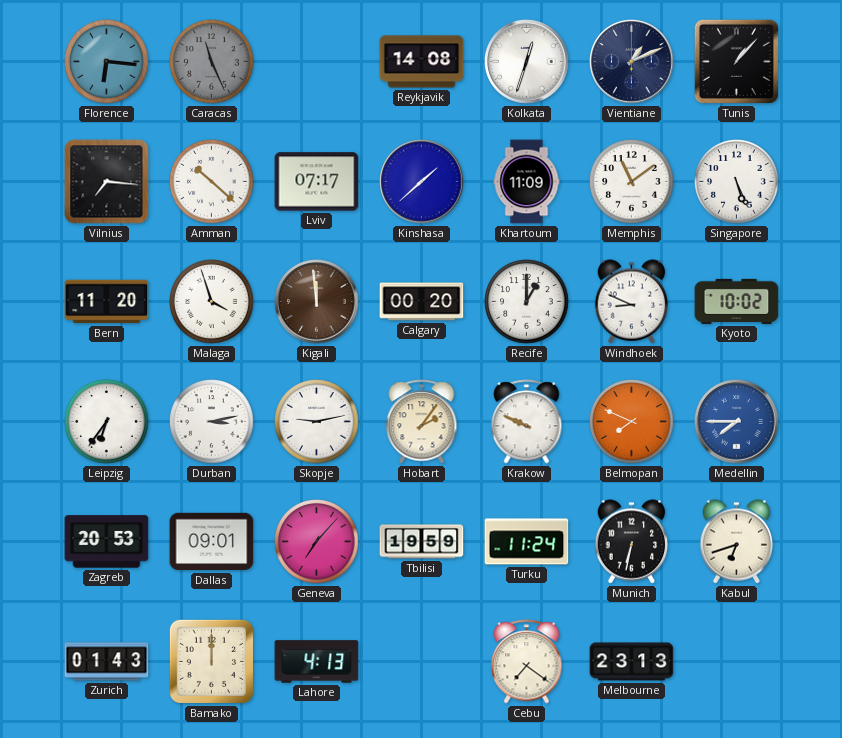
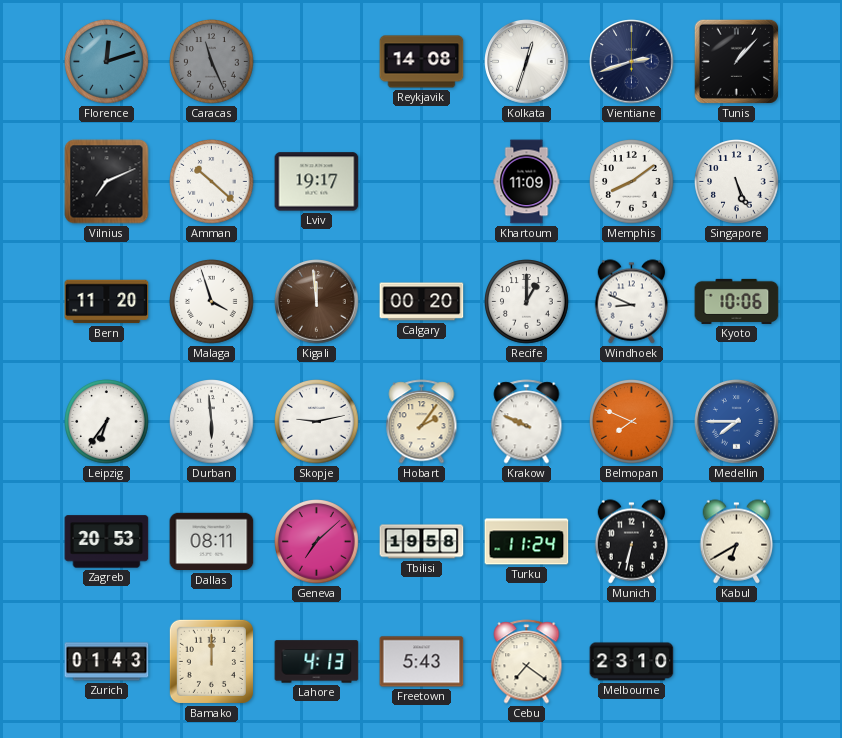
Florence: 6:16 -> 12:12 (107, 62)
Vientiane: 1:11 -> 2:42 (632, 62)
Vilnius: 7:16 -> 7:11 (107, 182)
Lviv: 07:17 -> 19:17 (317, 182)
Kinshasa: 1:38 -> none (422, 182)
Memphis: 11:09 -> 8:09 (632, 182)
Kyoto: 10:02 -> 10:06 (737, 301)
Durban: 3:13 -> 5:59 (212, 422)
Dallas: 09:01 -> 08:11 (212, 542)
Geneva: 7:07 -> 7:08 (317, 542)
Tbilisi: 19:59 -> 19:58 (422, 542)
Kabul: 6:42 -> 6:40 (737, 542)
Freetown: none -> 5:43 (422, 662)
Melbourne: 23:13 -> 23:10 (632, 662)
